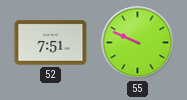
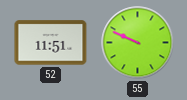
52: 7:51 -> 11:51 (51, 43)
